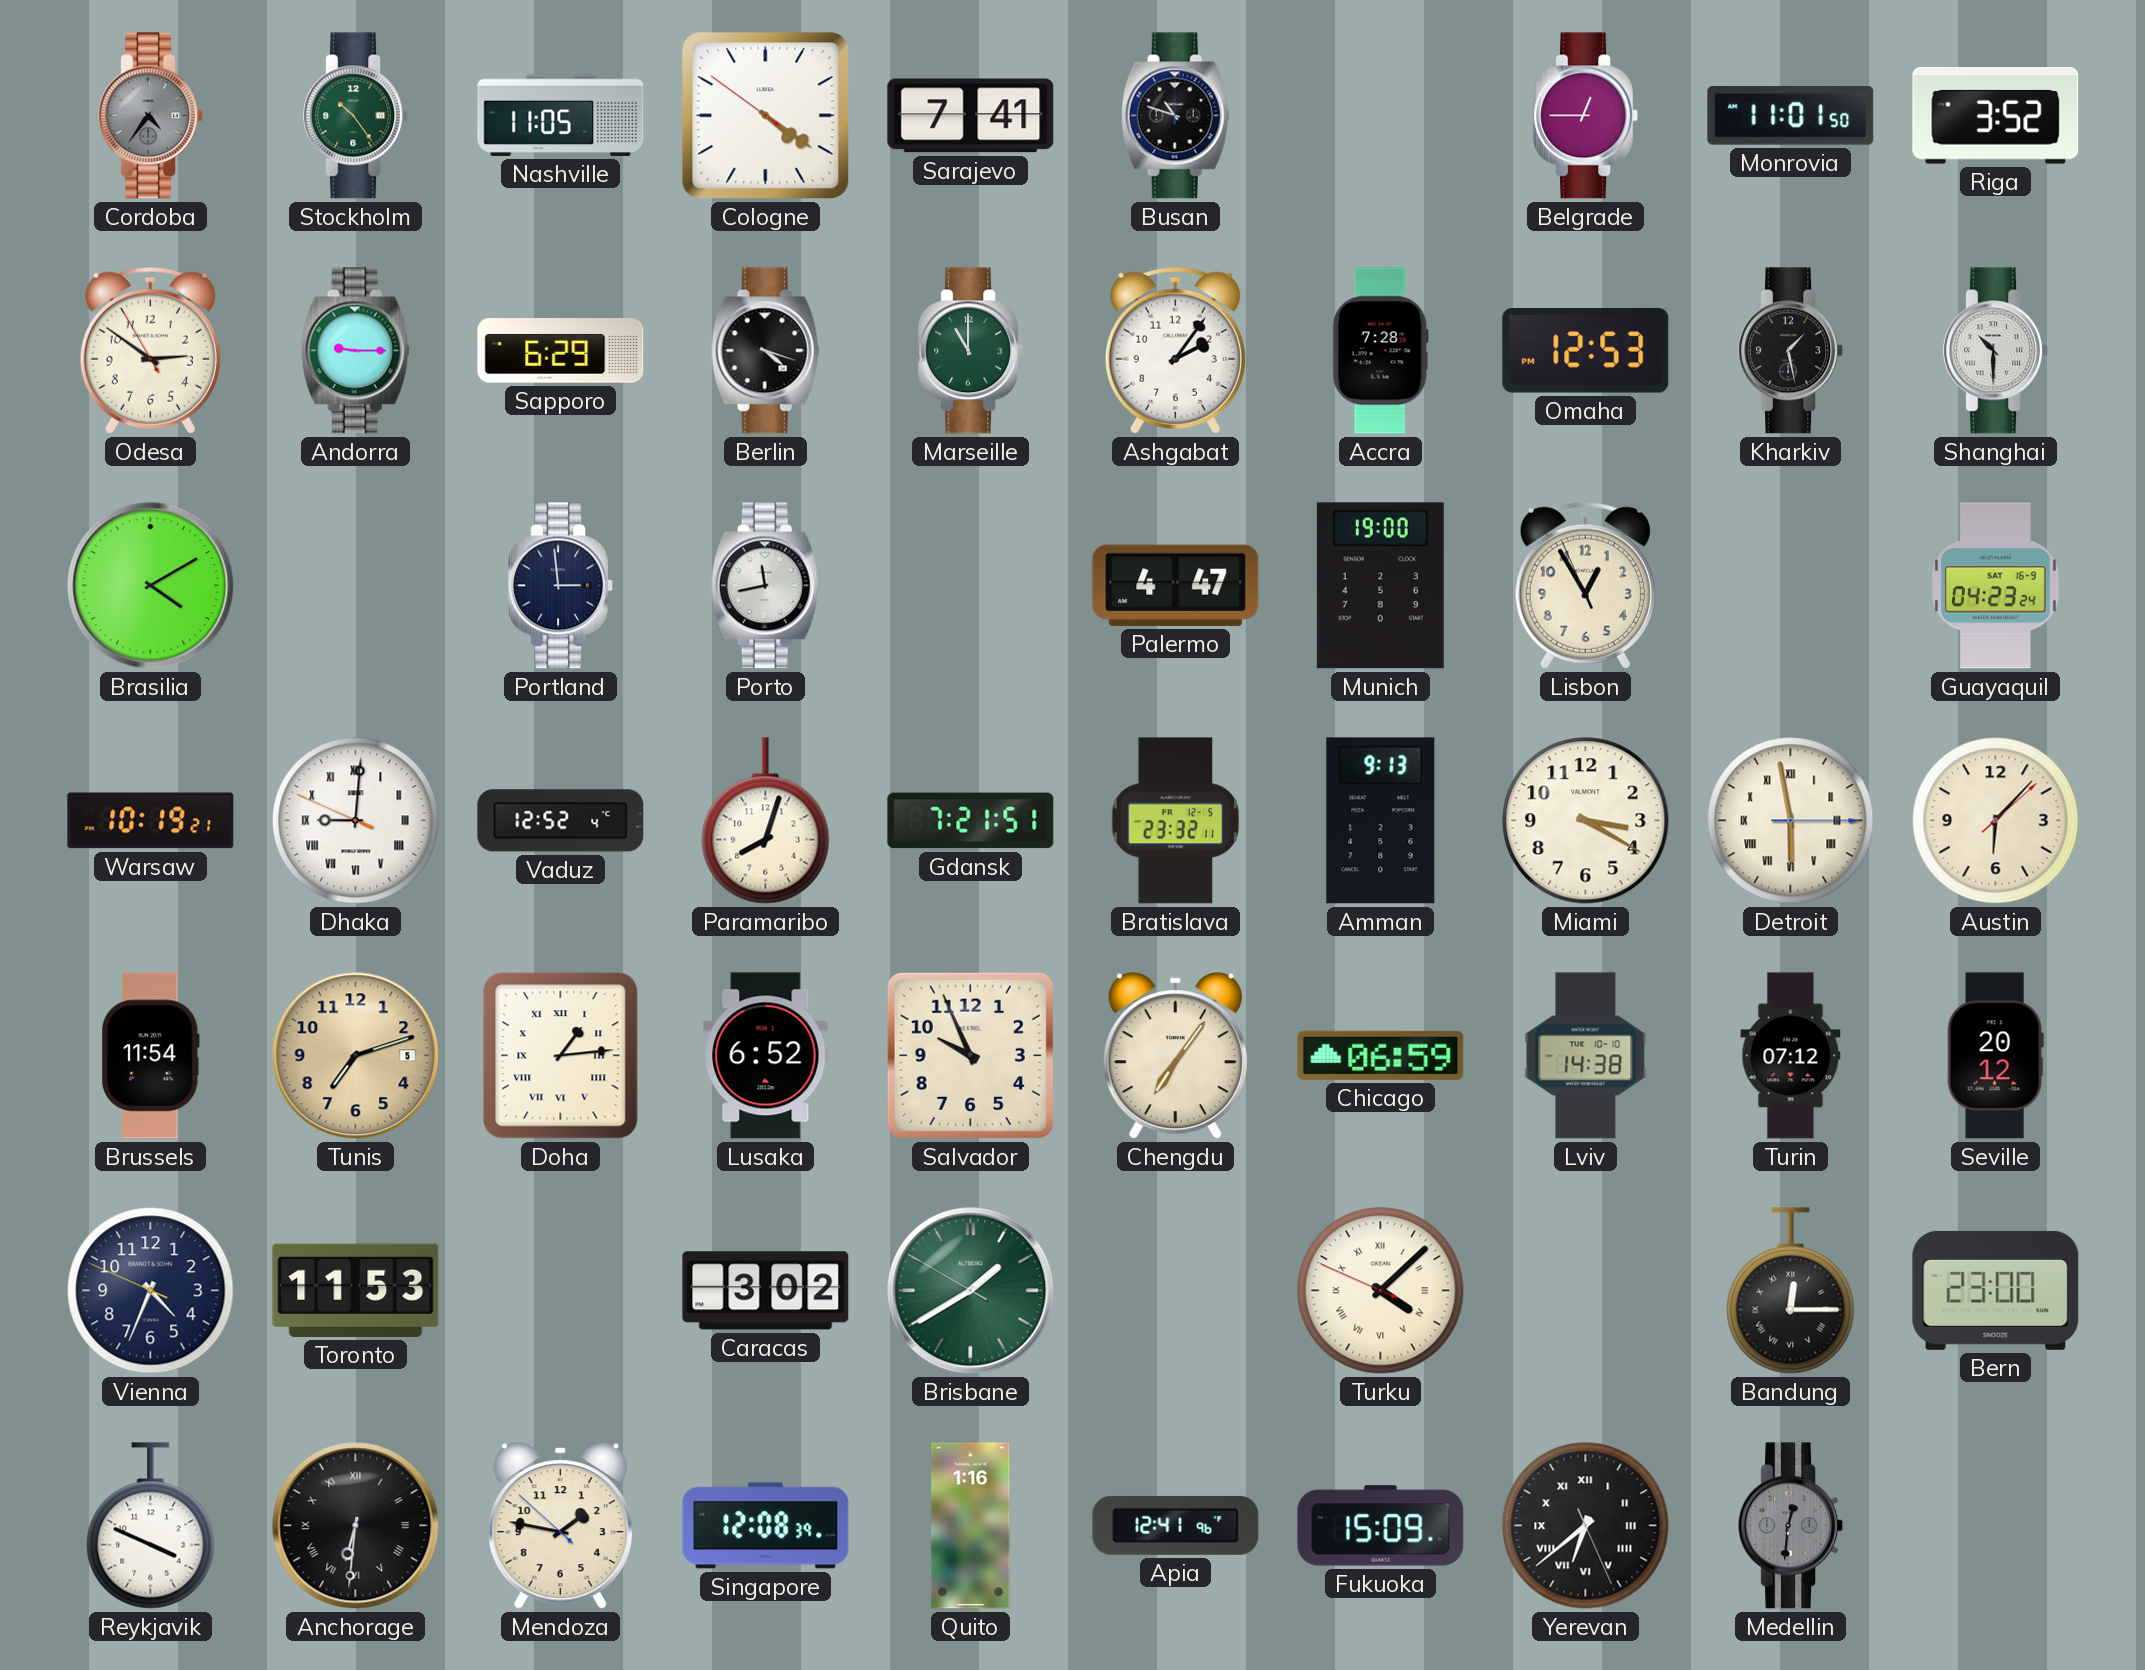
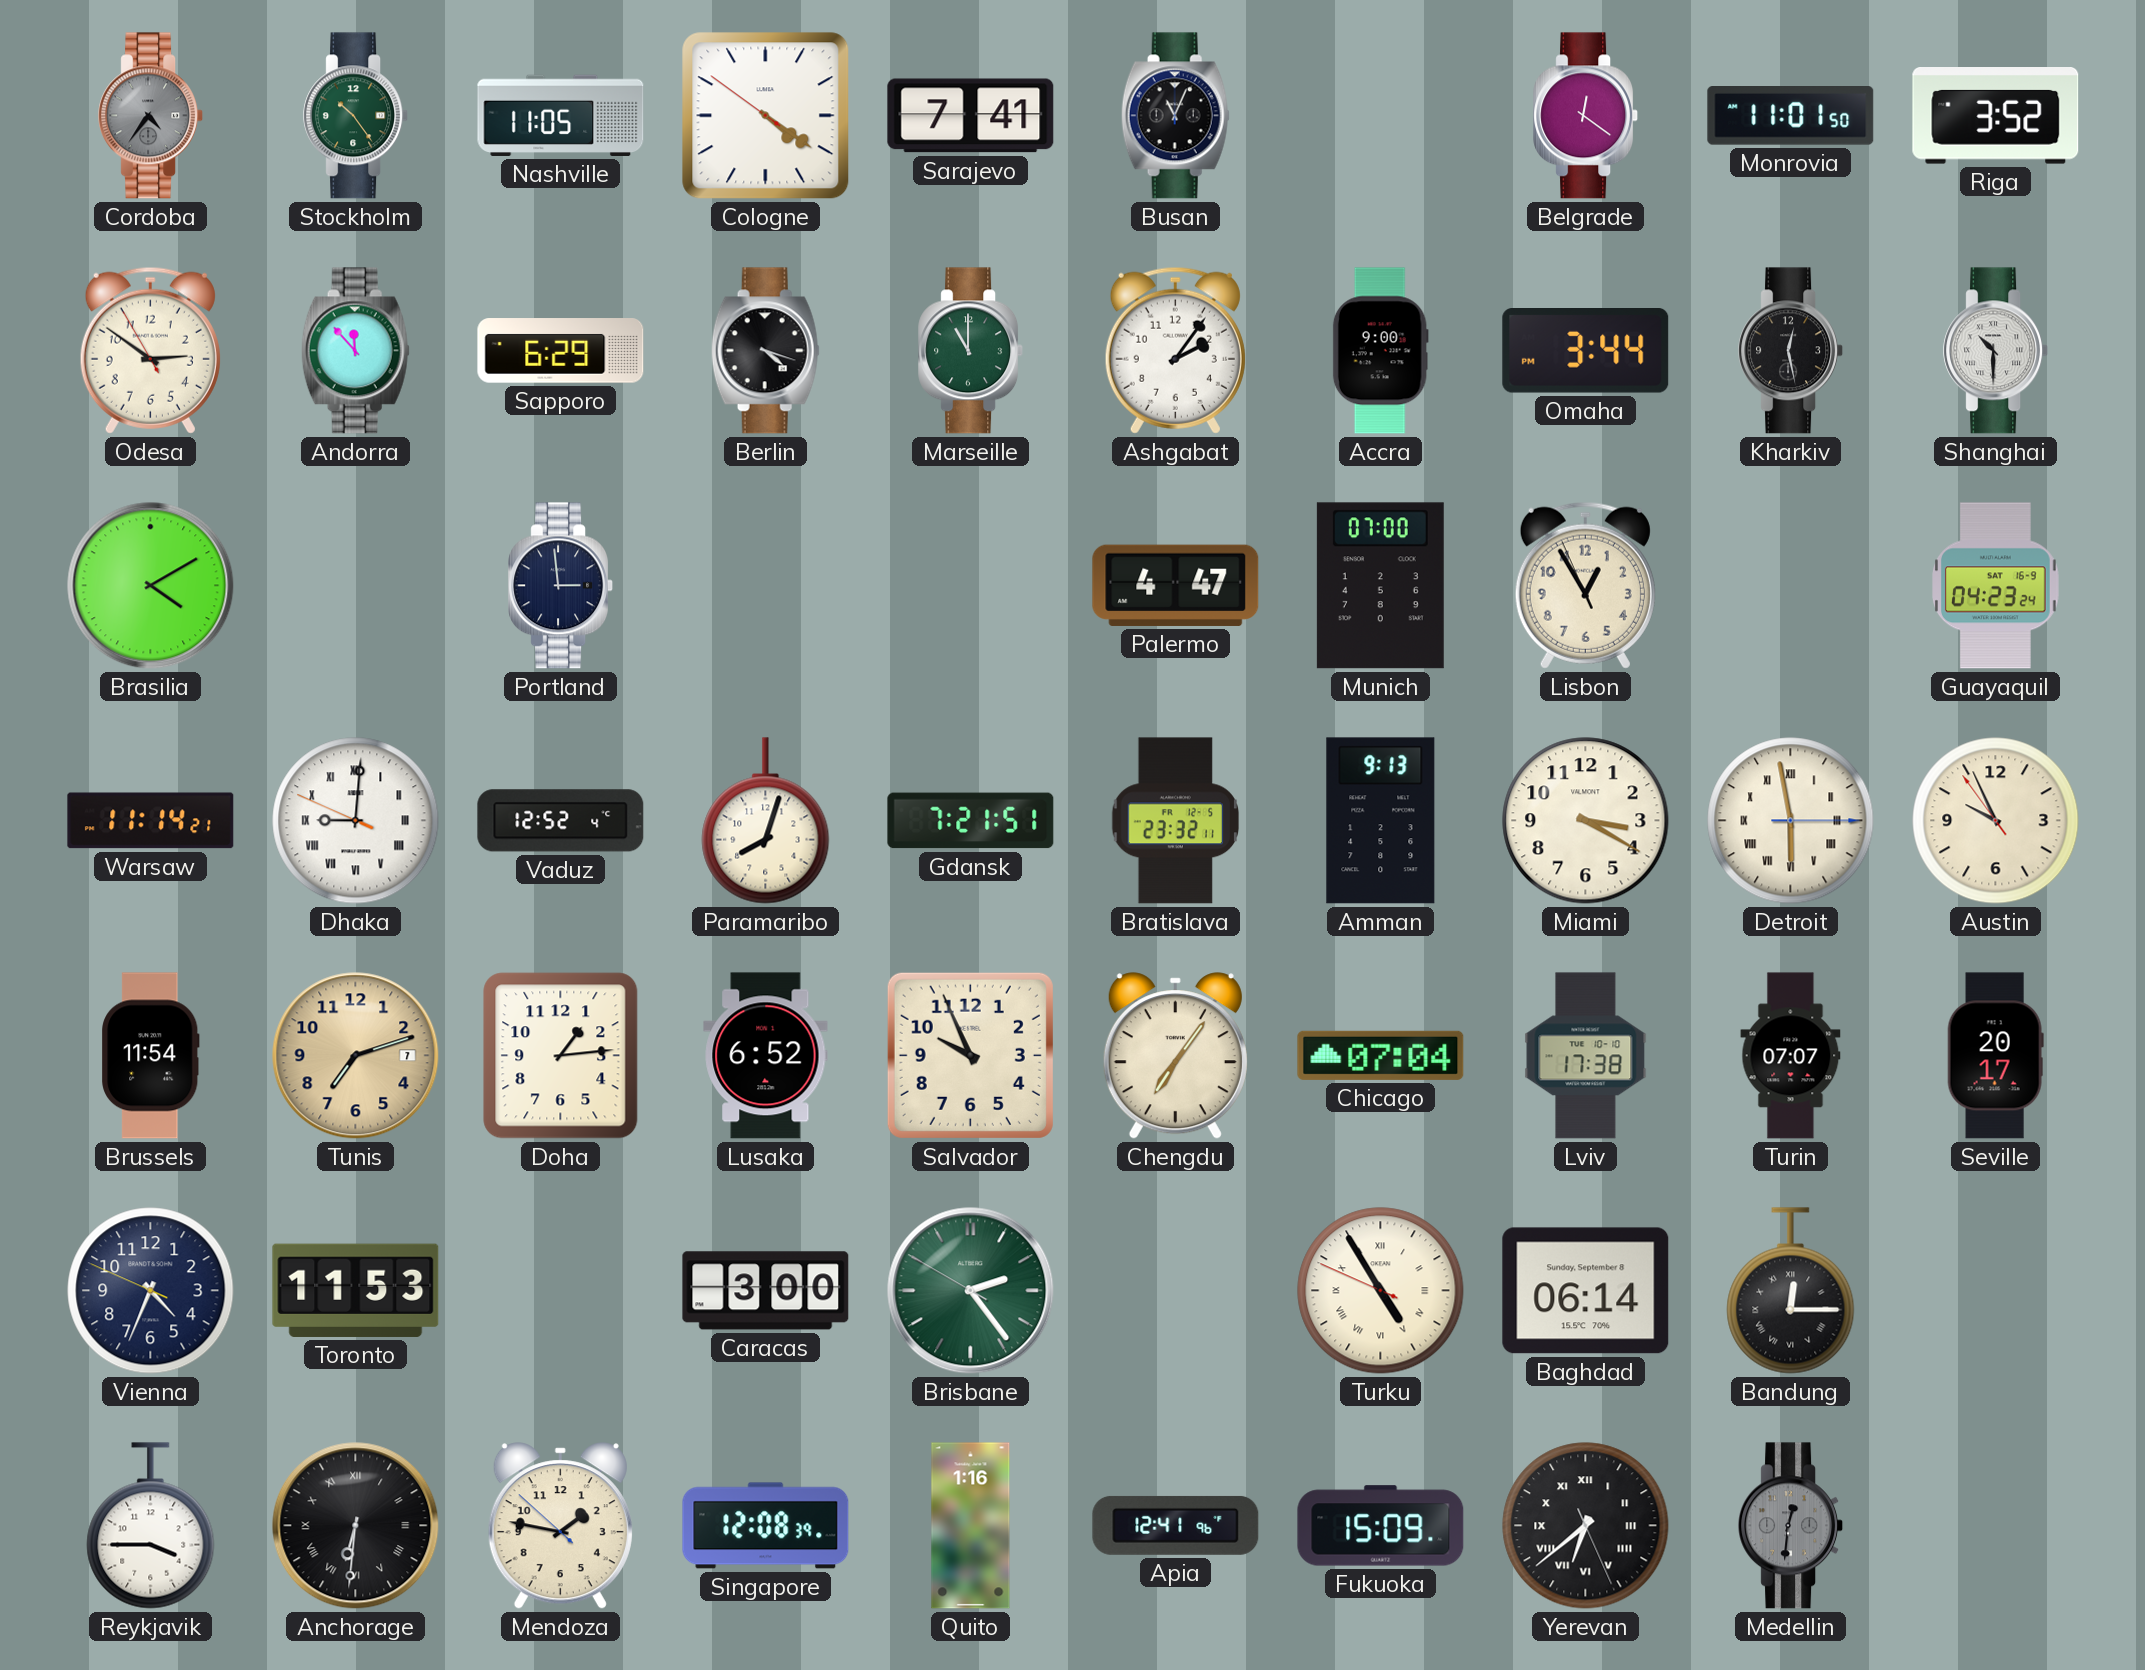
Busan: 10:48 -> 11:04 (1175, 116)
Belgrade: 12:45 -> 12:21 (1586, 116)
Andorra: 9:15 -> 11:53 (355, 351)
Accra: 7:28 -> 9:00 (1380, 351)
Omaha: 12:53 -> 3:44 (1586, 351)
Kharkiv: 1:28 -> 12:28 (1791, 351)
Porto: 11:43 -> none (765, 586)
Munich: 19:00 -> 07:00 (1380, 586)
Warsaw: 10:19 -> 11:14 (151, 821)
Austin: 6:07 -> 9:55 (1996, 821)
Tunis date: 5 -> 7 (356, 1056)
Doha numerals: Roman -> Arabic (561, 1056)
Chicago: 06:59 -> 07:04 (1381, 1055)
Lviv: 14:38 -> 17:38 (1586, 1056)
Turin: 07:12 -> 07:07 (1791, 1056)
Seville: 20:12 -> 20:17 (1995, 1056)
Caracas: 3:02 -> 3:00 (766, 1291)
Brisbane: 1:39 -> 2:23 (971, 1291)
Turku: 4:07 -> 4:54 (1381, 1291)
Baghdad: none -> 06:14 (1586, 1291)
Bern: 23:00 -> none (1996, 1290)
Reykjavik: 3:49 -> 3:45 (151, 1526)
